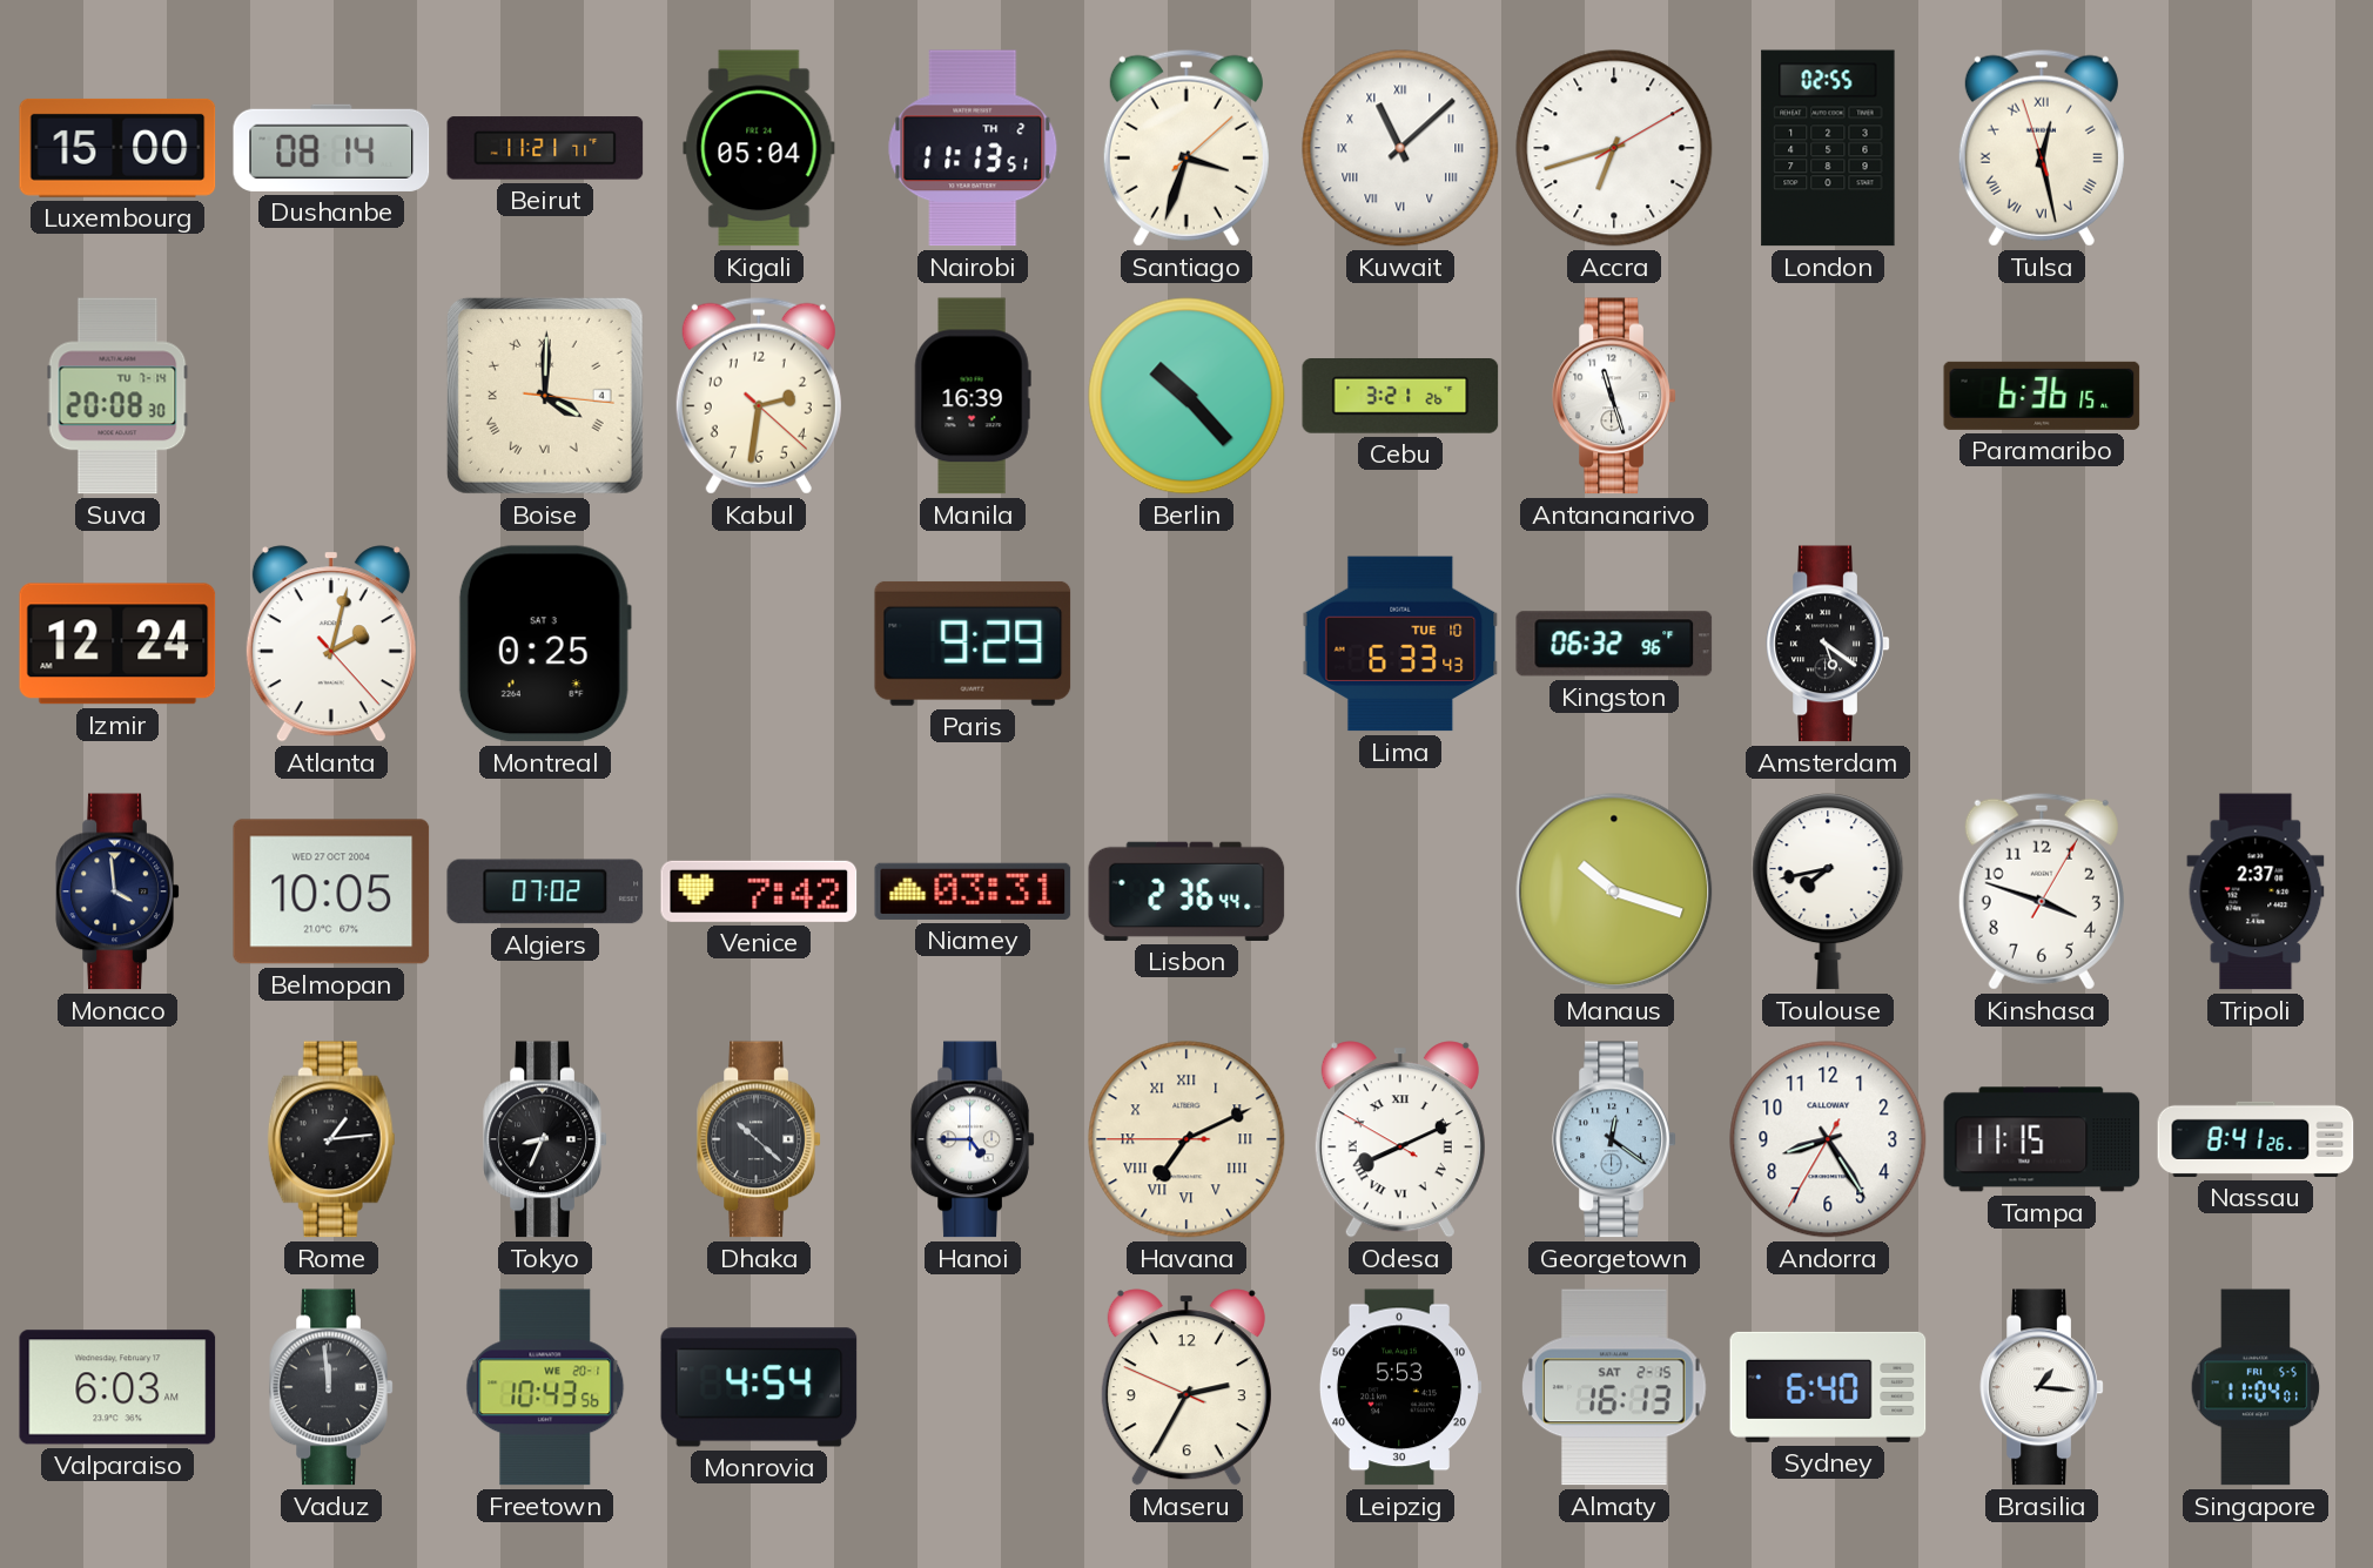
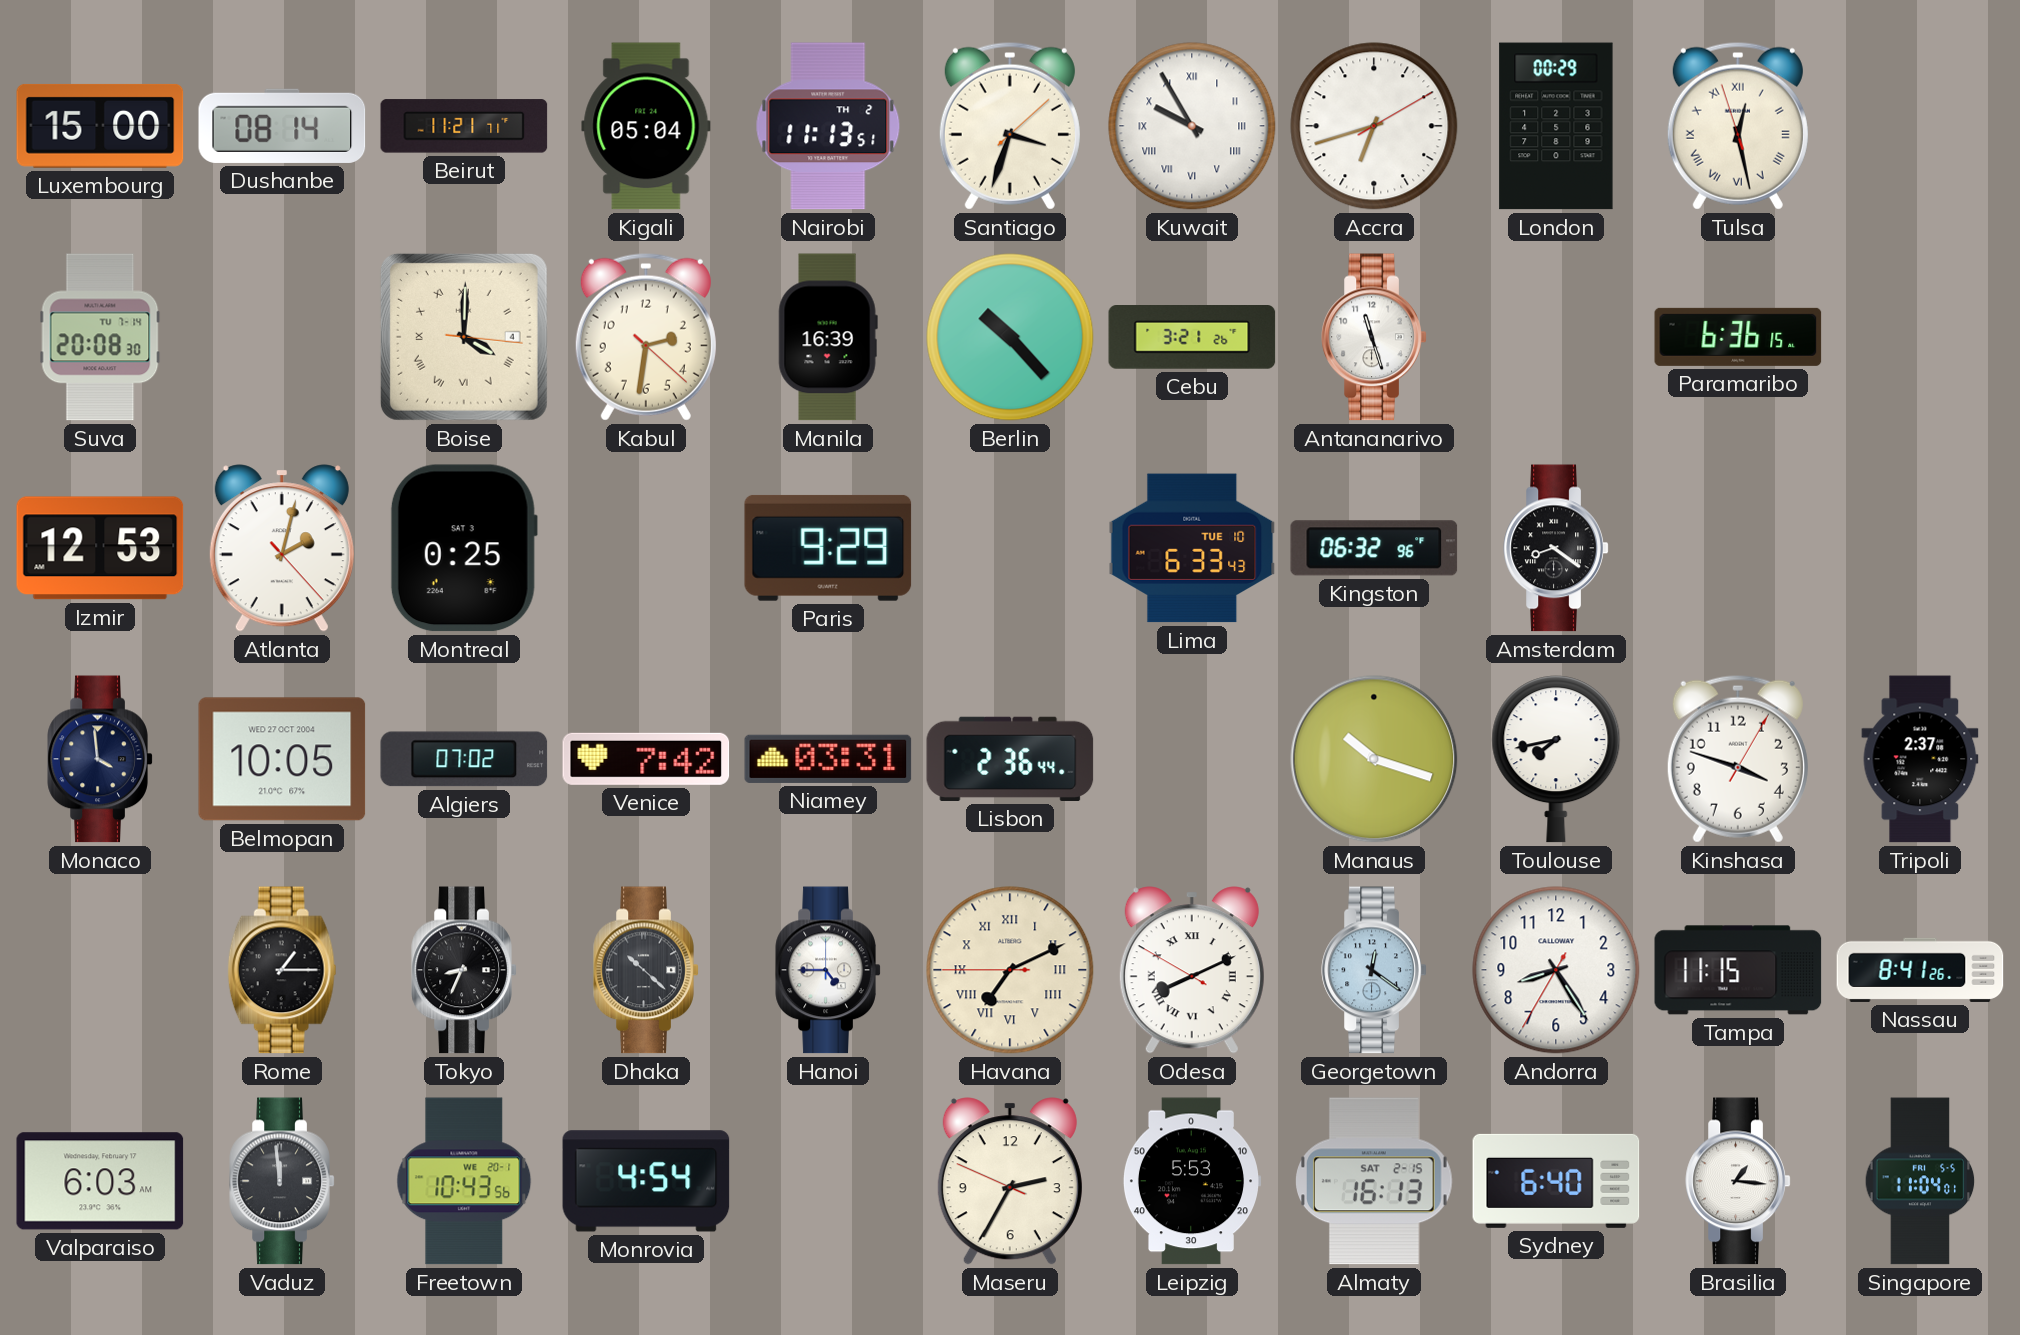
Kuwait: 11:08 -> 9:55 (1192, 126)
London: 02:55 -> 00:29 (1556, 126)
Izmir: 12:24 -> 12:53 (100, 548)
Amsterdam: 5:21 -> 8:21 (1556, 548)
Rome: 1:14 -> 1:15 (282, 970)
